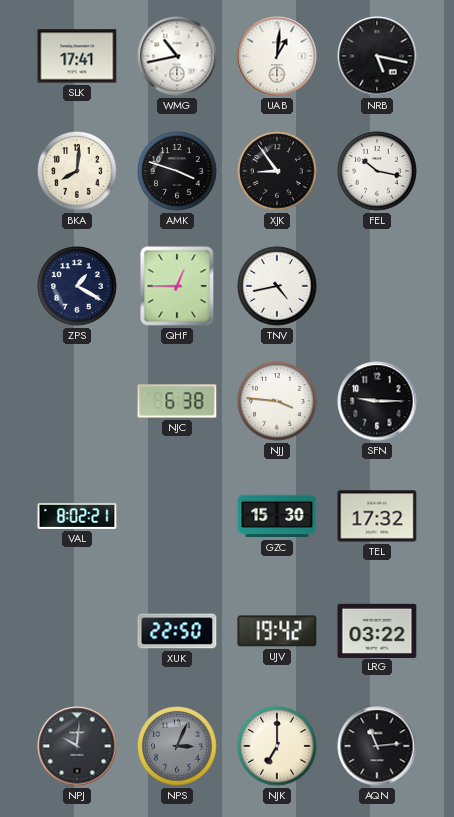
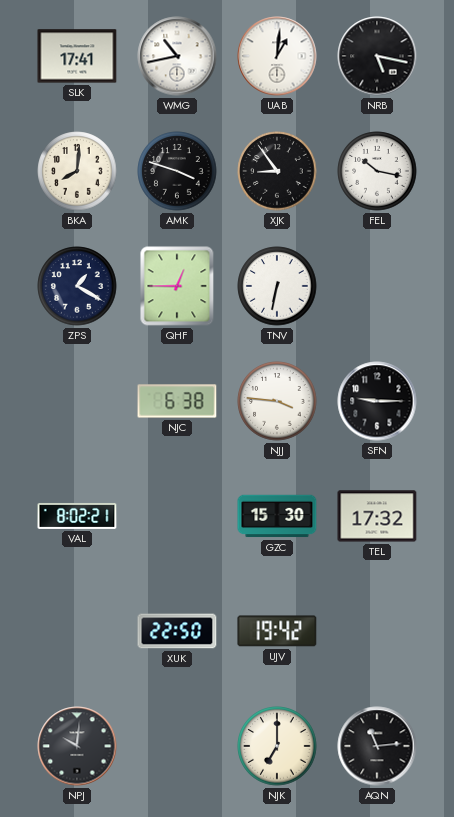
TNV: 4:43 -> 6:32 (277, 286)
LRG: 03:22 -> none (377, 630)
NPS: 3:04 -> none (177, 746)
